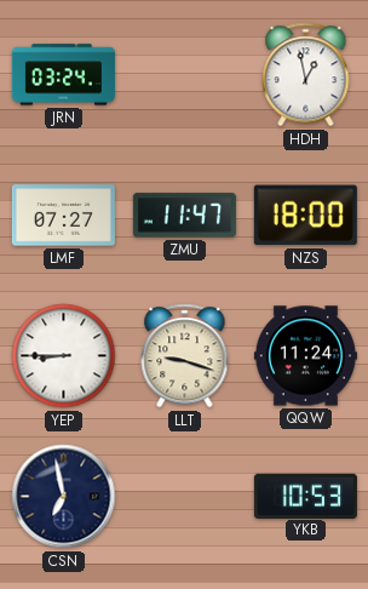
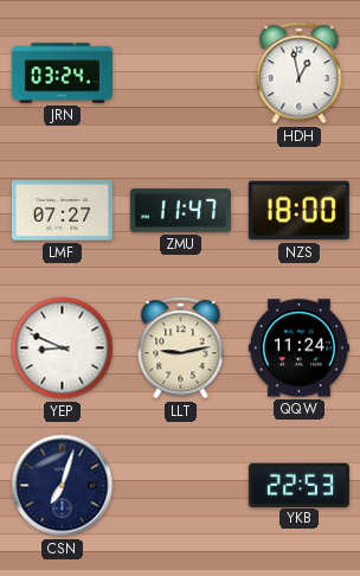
YEP: 8:45 -> 8:49 (63, 348)
LLT: 9:18 -> 9:13 (181, 348)
CSN: 6:58 -> 7:03 (63, 486)
YKB: 10:53 -> 22:53 (298, 485)
